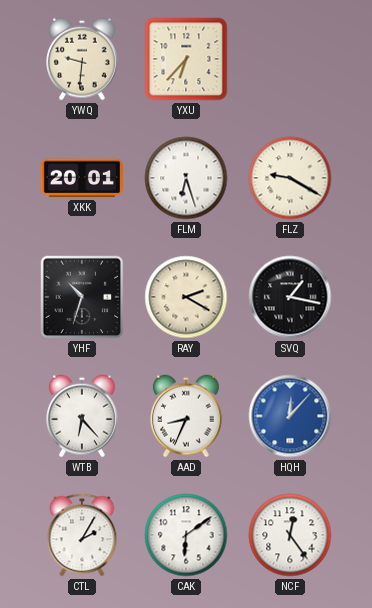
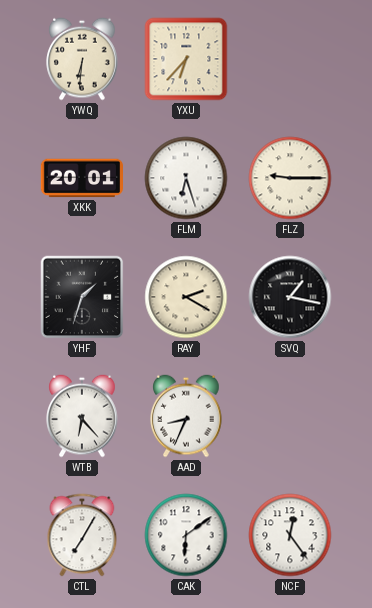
YWQ: 9:31 -> 6:31 (82, 59)
FLZ: 9:20 -> 9:15 (290, 178)
YHF: 10:33 -> 1:33 (82, 297)
HQH: 12:07 -> none (290, 416)
CTL: 2:05 -> 7:05 (82, 535)
